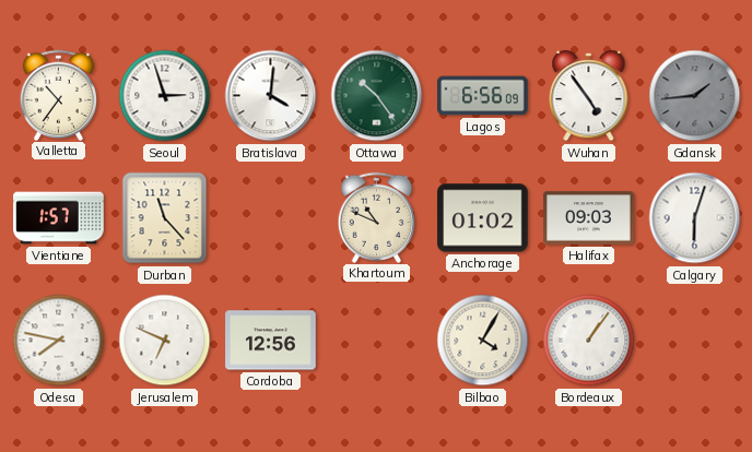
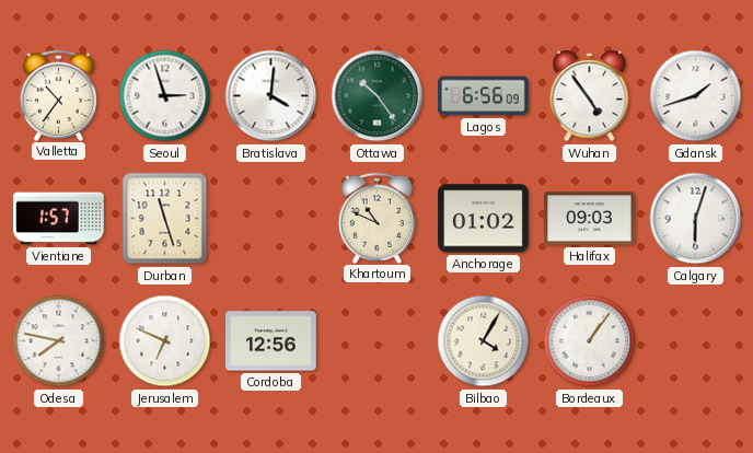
Gdansk: 1:44 -> 1:42 (696, 96)
Gdansk dial: grey -> white (696, 96)
Durban: 11:23 -> 11:27 (165, 219)
